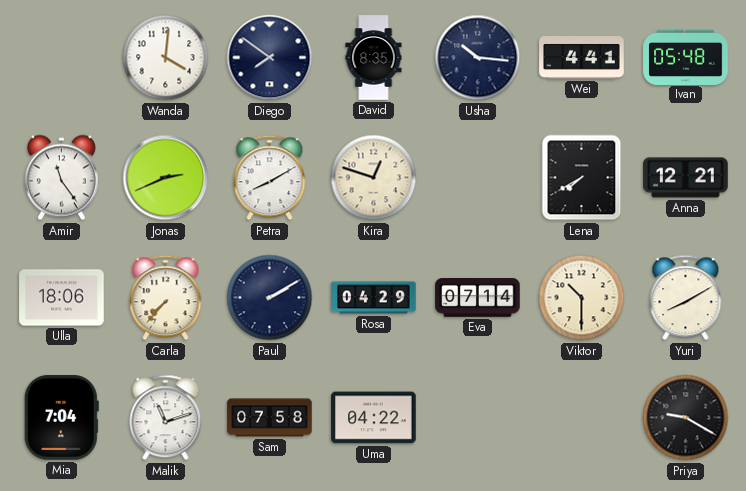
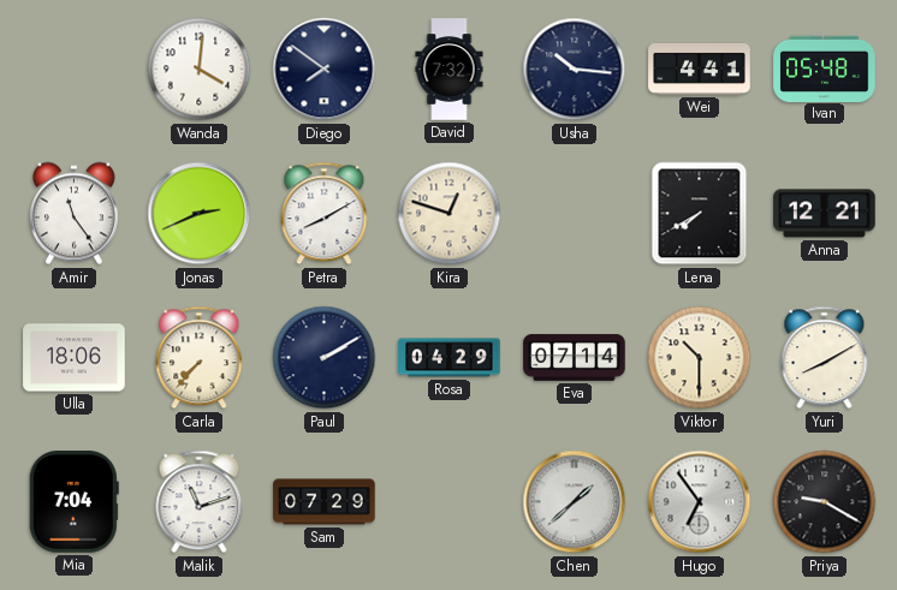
David: 8:35 -> 7:32 (450, 70)
Sam: 07:58 -> 07:29 (325, 502)
Uma: 04:22 -> none (374, 418)
Chen: none -> 1:38 (575, 502)
Hugo: none -> 6:54 (700, 502)
